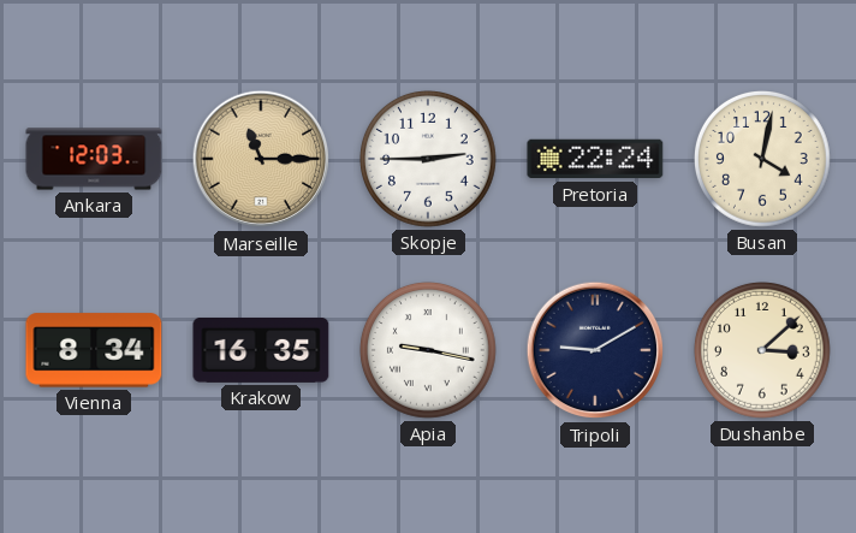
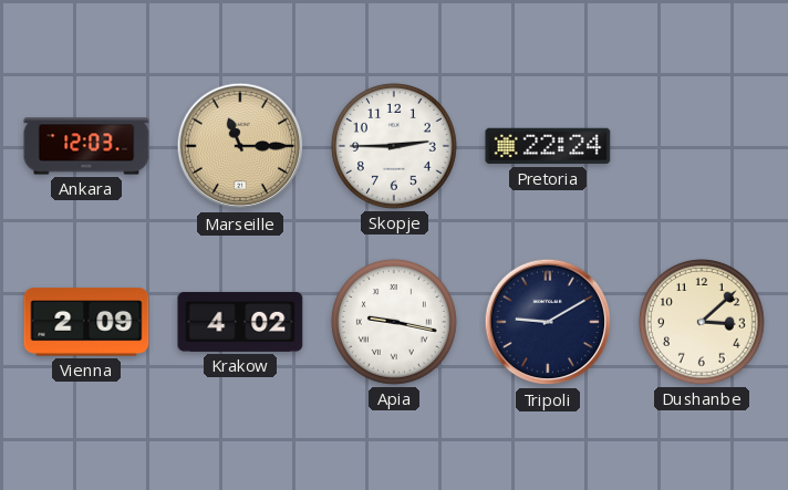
Busan: 4:02 -> none (763, 160)
Vienna: 8:34 -> 2:09 (86, 322)
Krakow: 16:35 -> 4:02 (240, 322)
